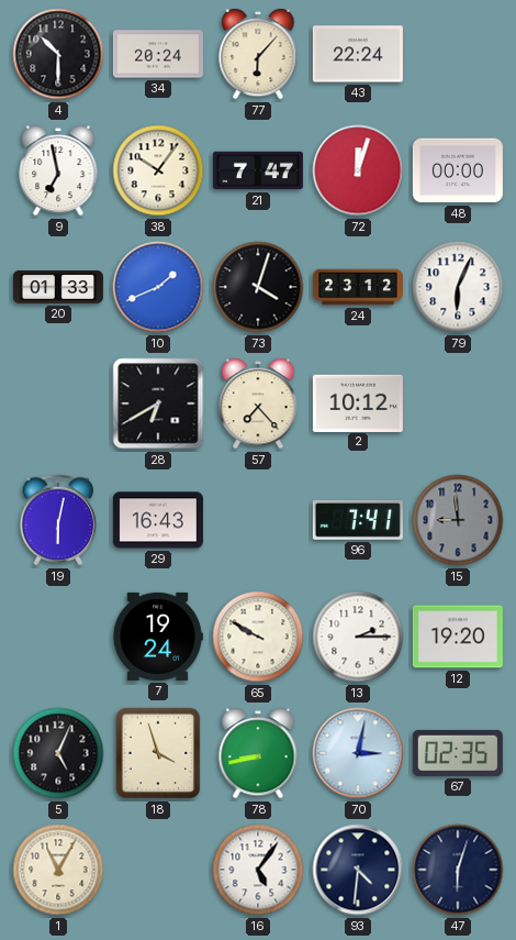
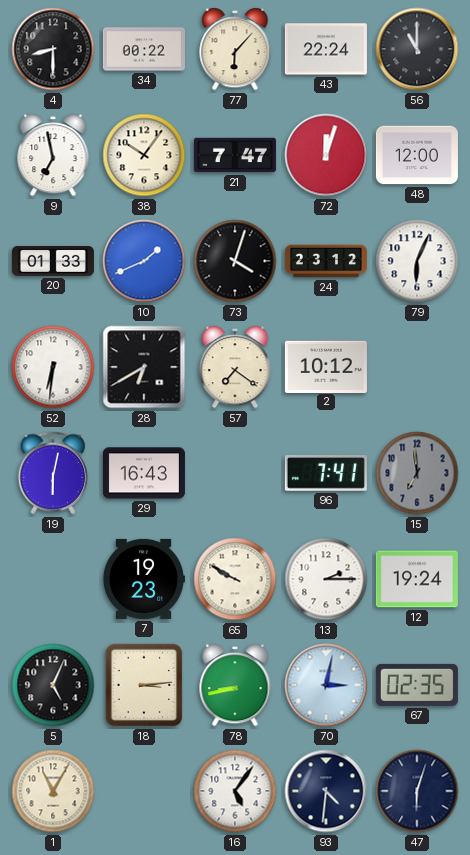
4: 10:30 -> 8:30 (53, 49)
34: 20:24 -> 00:22 (144, 49)
56: none -> 11:00 (417, 49)
48: 00:00 -> 12:00 (417, 155)
52: none -> 6:31 (53, 367)
57: 7:23 -> 7:21 (235, 368)
15: 8:59 -> 6:59 (417, 473)
7: 19:24 -> 19:23 (144, 579)
12: 19:20 -> 19:24 (417, 579)
18: 3:57 -> 3:14 (144, 685)
